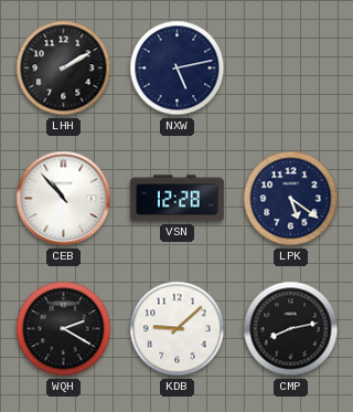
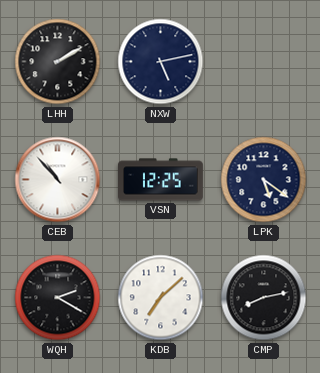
VSN: 12:28 -> 12:25 (161, 180)
KDB: 9:08 -> 7:08 (161, 298)
